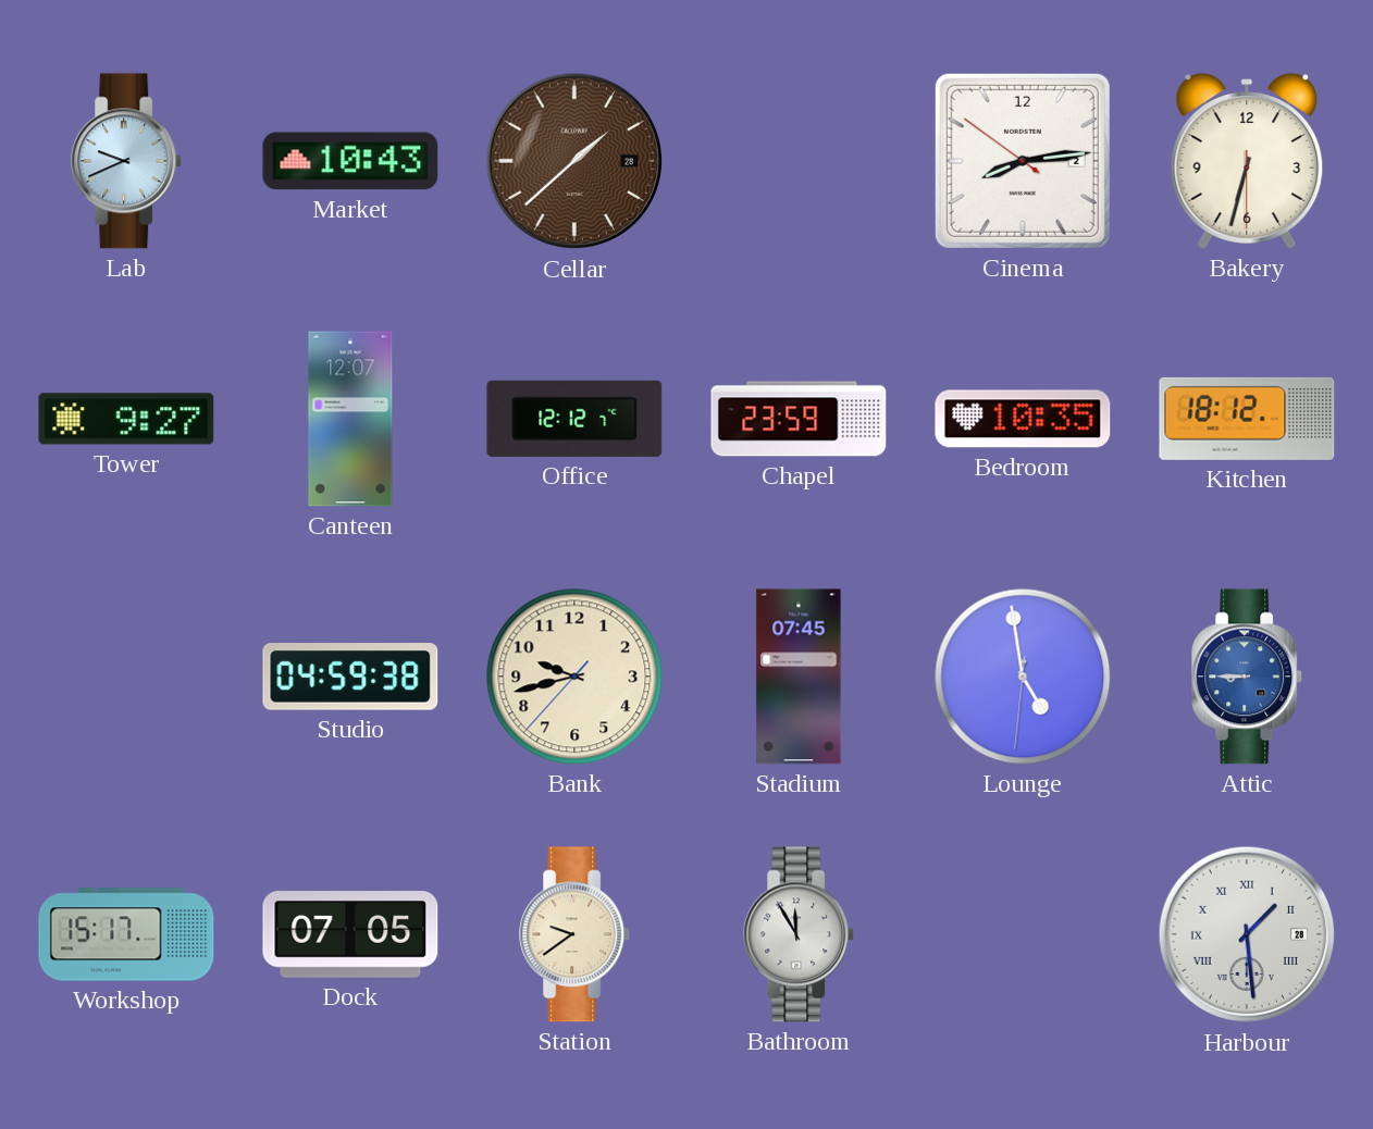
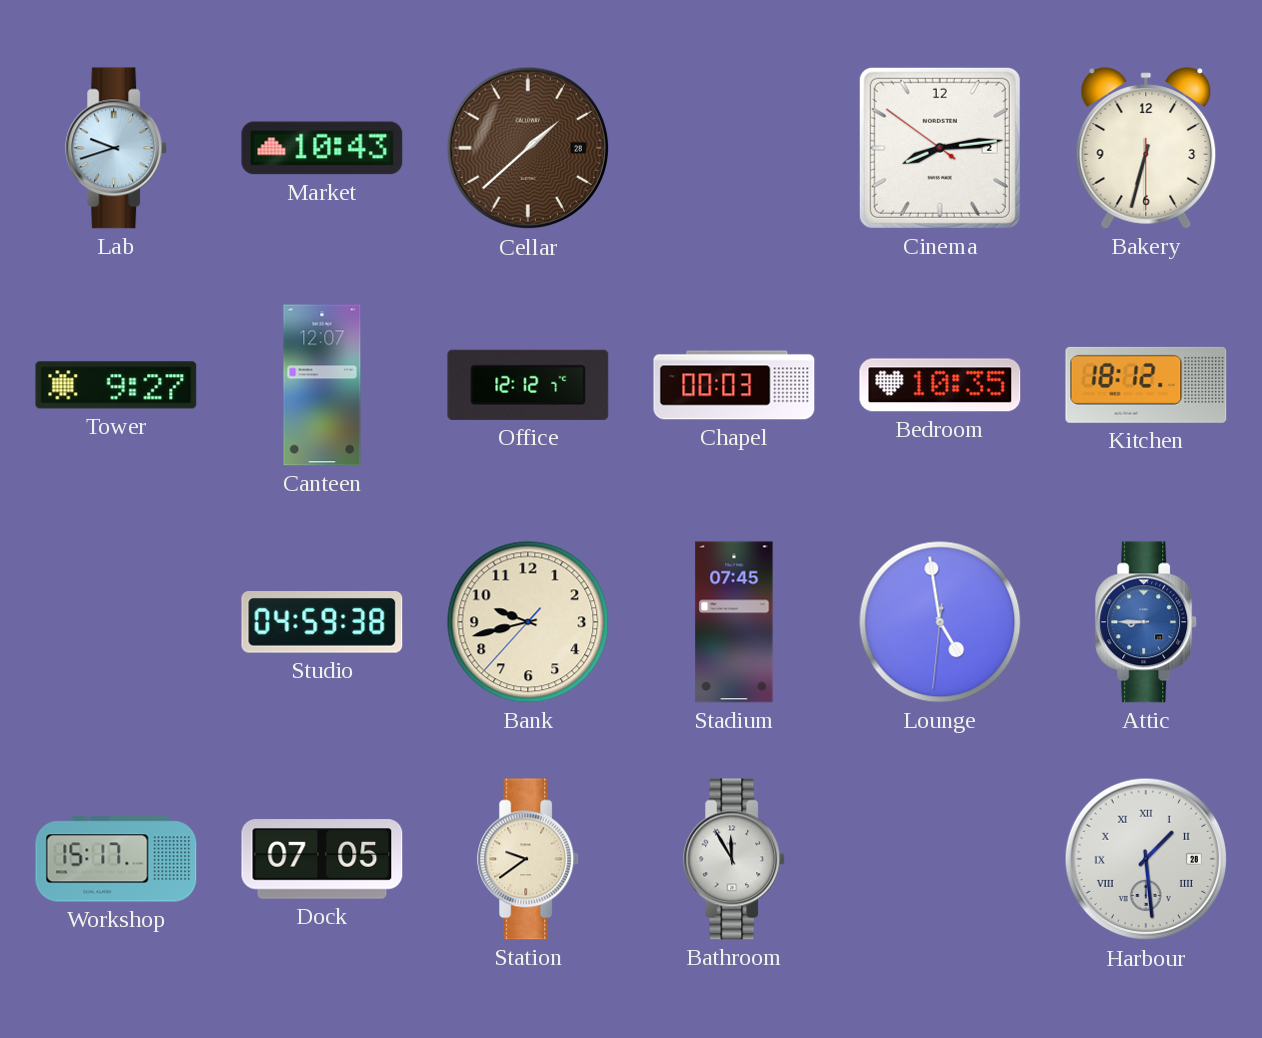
Lab: 9:41 -> 9:42 (117, 148)
Chapel: 23:59 -> 00:03 (734, 385)
